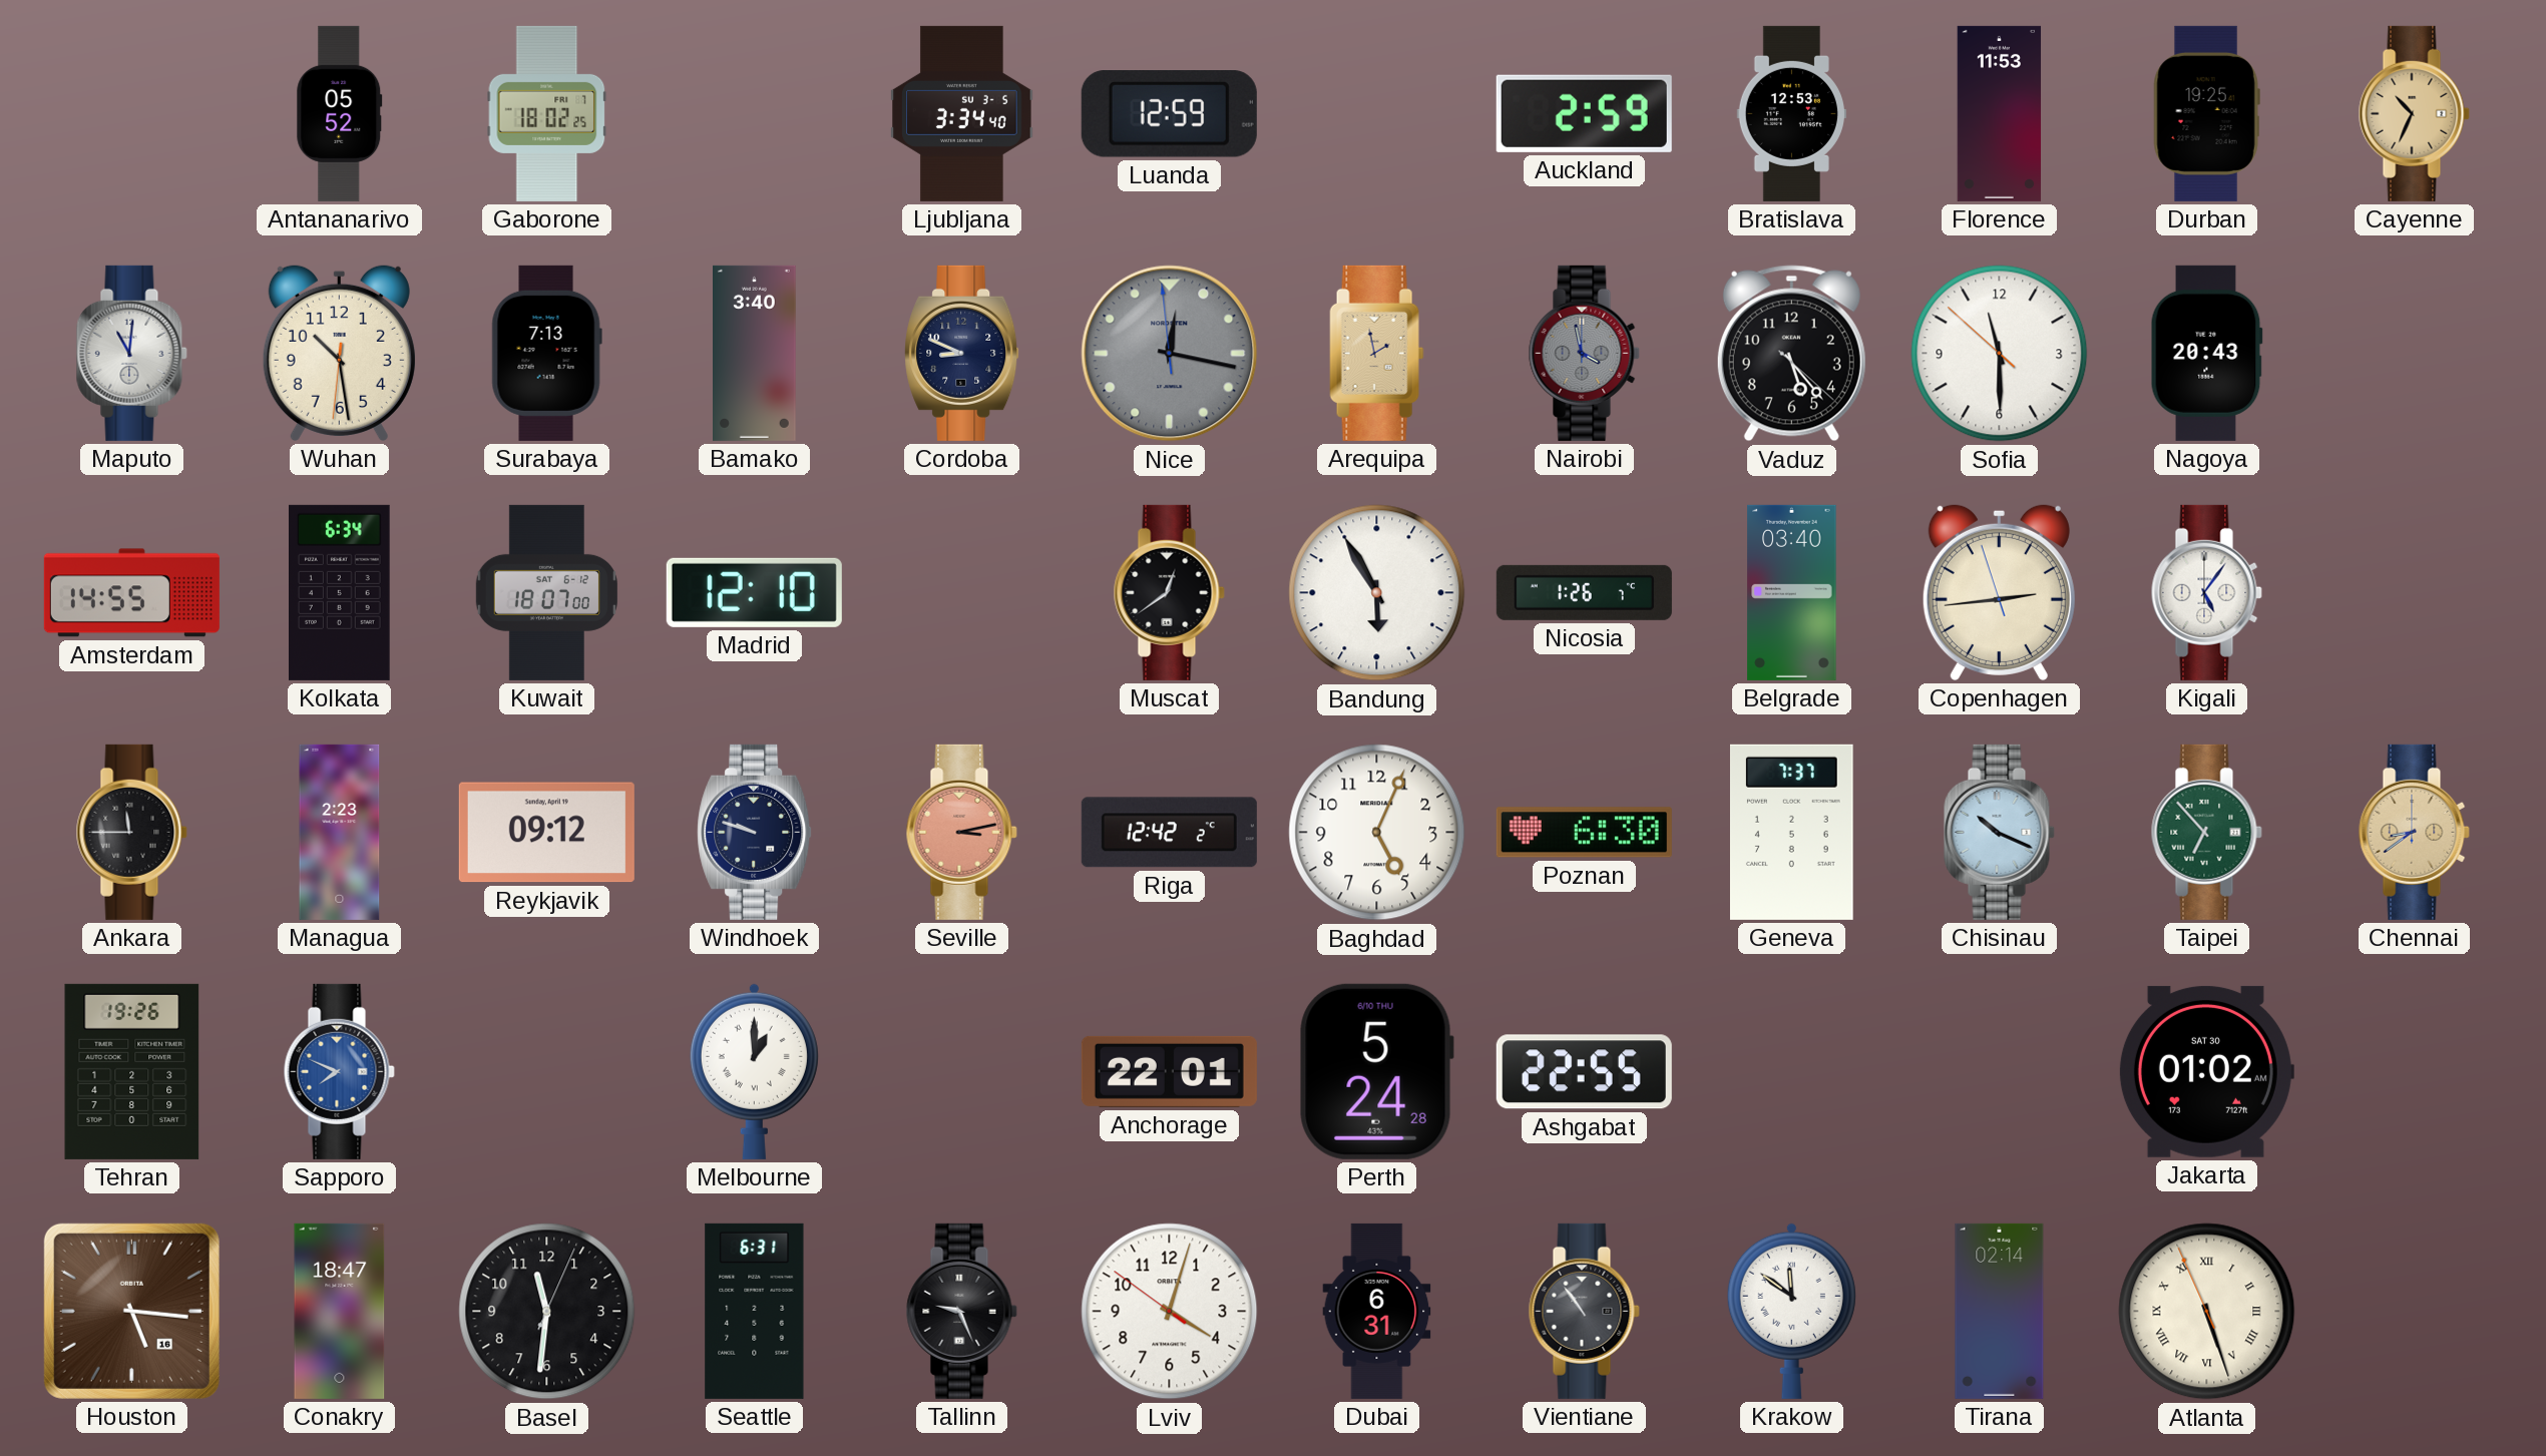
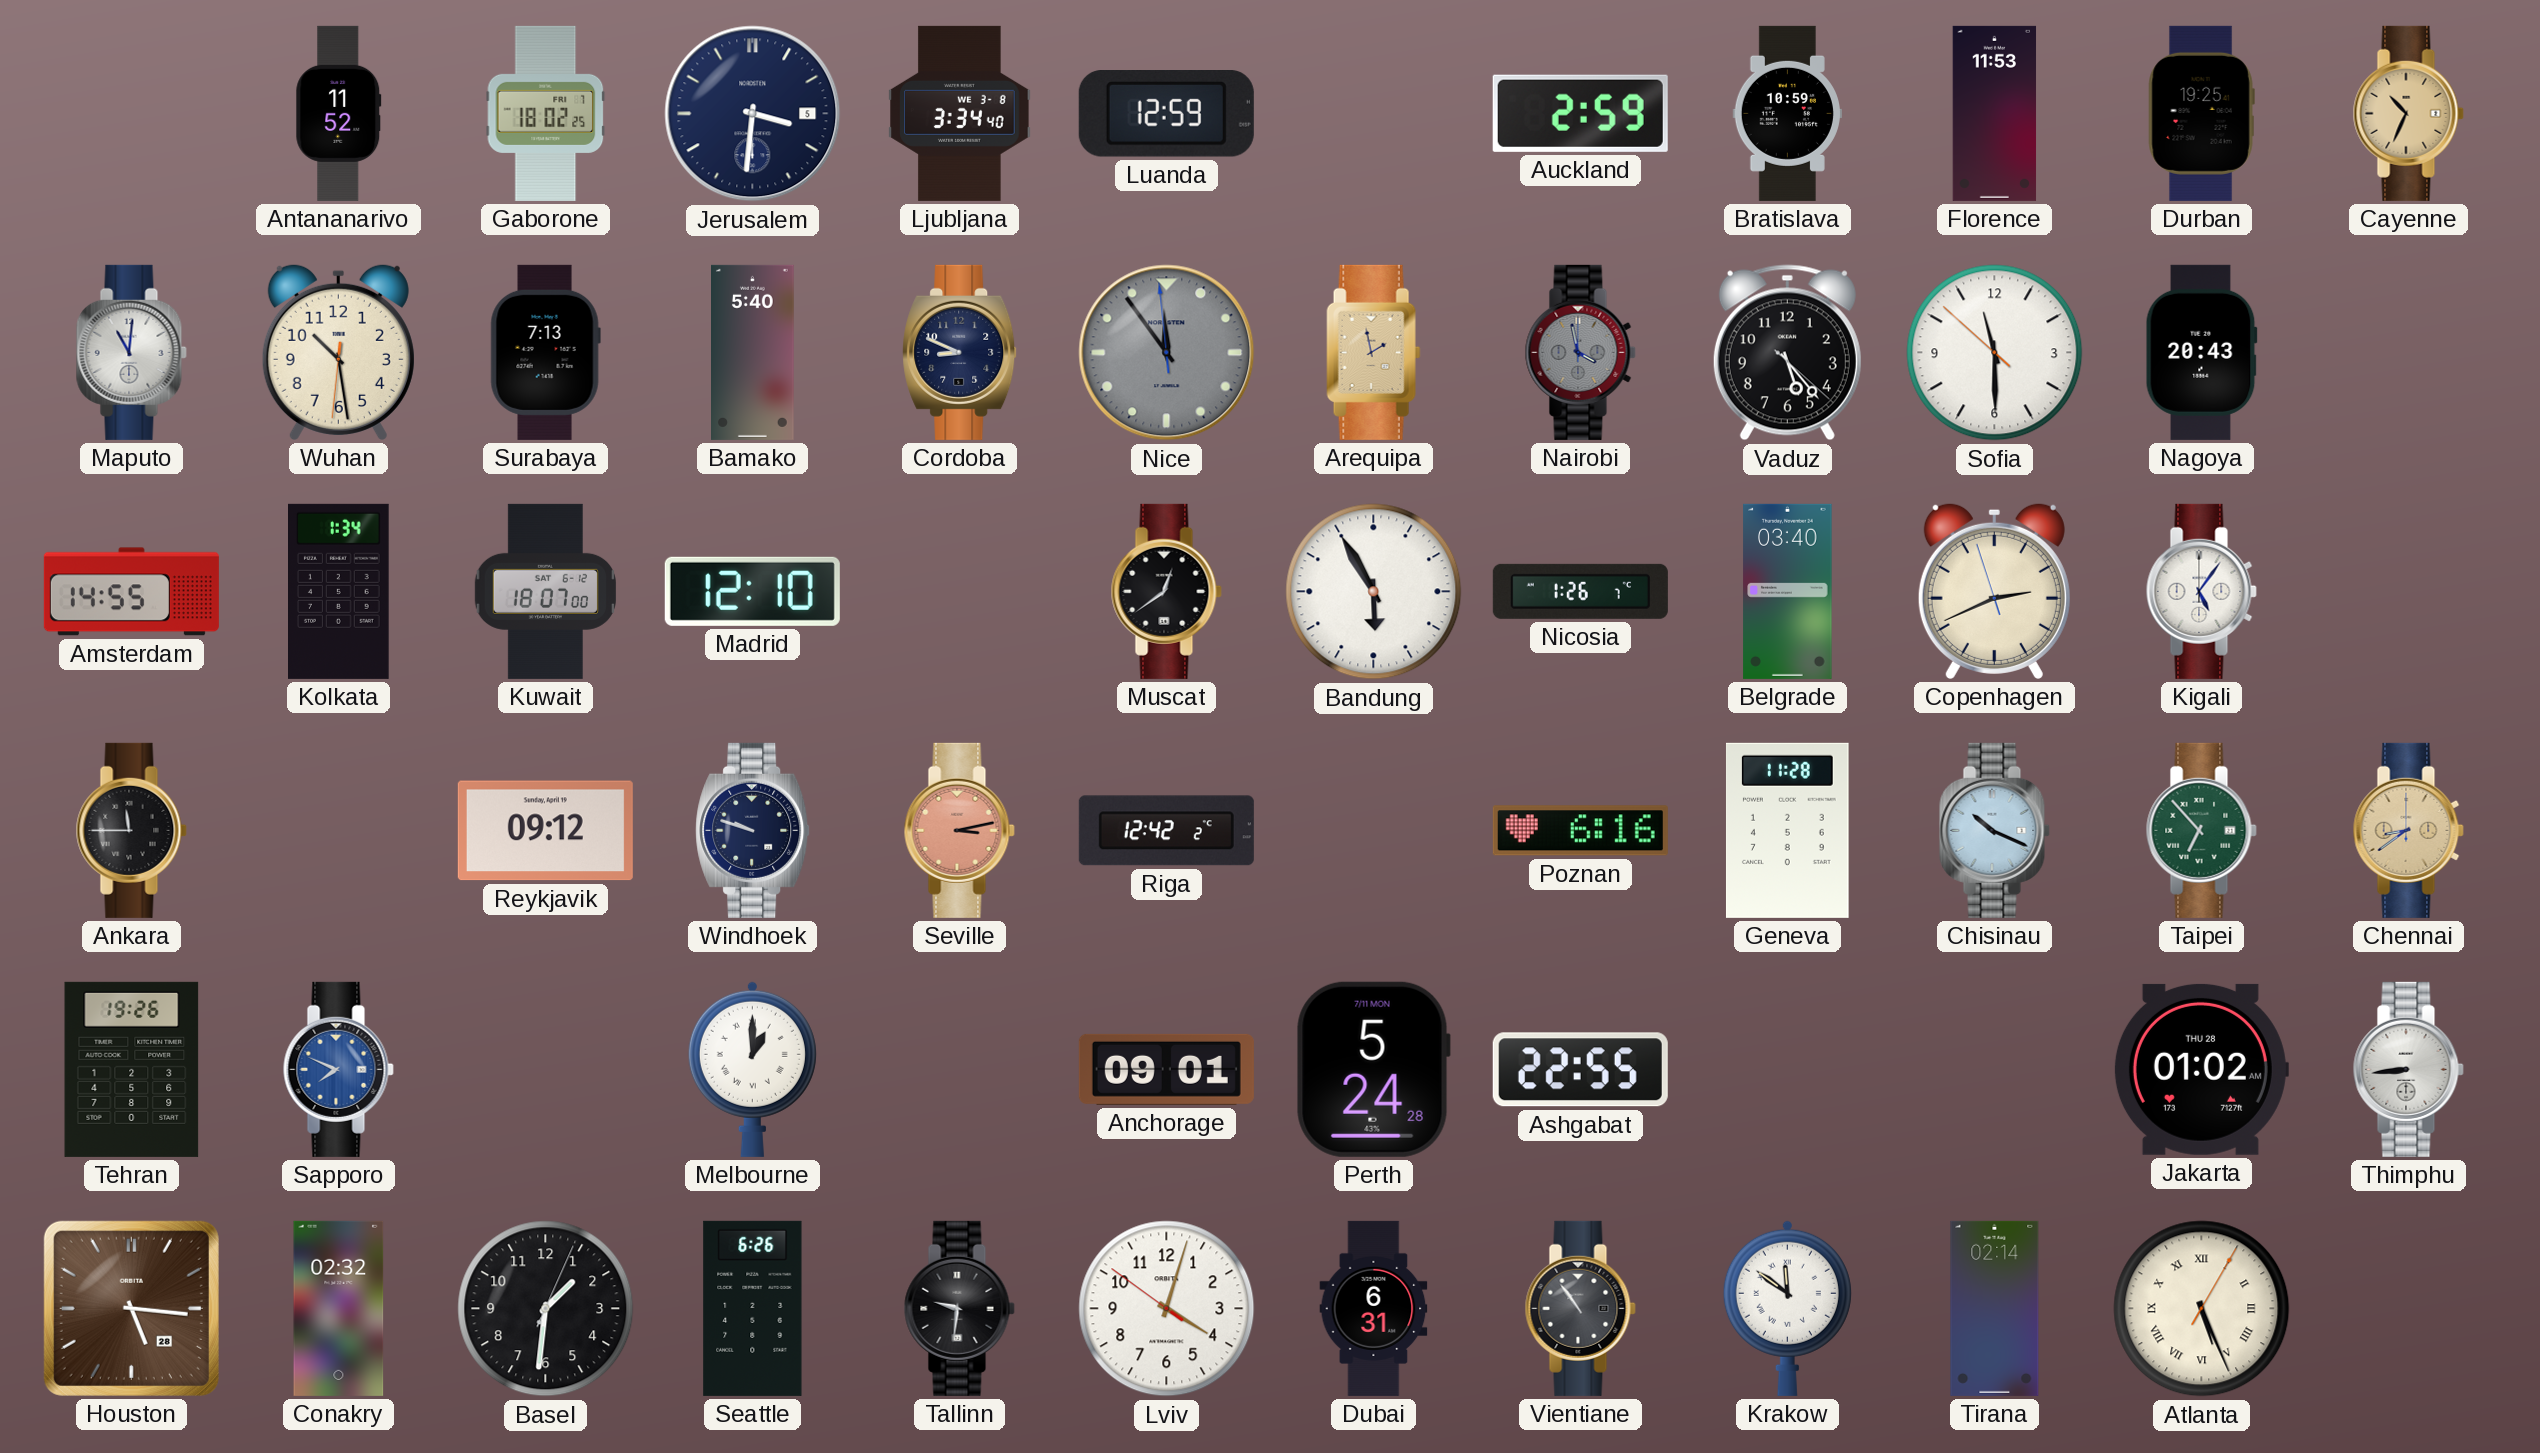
Antananarivo: 05:52 -> 11:52 (339, 113)
Jerusalem: none -> 3:31 (753, 114)
Ljubljana date: SU 3-5 -> WE 3-8 (960, 113)
Bratislava: 12:53 -> 10:59 (1787, 113)
Bamako: 3:40 -> 5:40 (753, 352)
Nice: 12:16 -> 11:53 (1167, 353)
Kolkata: 6:34 -> 1:34 (339, 591)
Copenhagen: 2:43 -> 2:40 (1994, 591)
Managua: 2:23 -> none (340, 832)
Baghdad: 5:04 -> none (1377, 833)
Poznan: 6:30 -> 6:16 (1580, 831)
Geneva: 7:37 -> 11:28 (1788, 830)
Anchorage: 22:01 -> 09:01 (1166, 1069)
Perth date: 6/10 THU -> 7/11 MON (1373, 1069)
Jakarta date: SAT 30 -> THU 28 (2201, 1069)
Thimphu: none -> 8:44 (2408, 1069)
Houston date: 16 -> 28 (131, 1308)
Conakry: 18:47 -> 02:32 (339, 1308)
Basel: 11:31 -> 1:31 (546, 1309)
Seattle: 6:31 -> 6:26 (753, 1308)
Tallinn: 9:26 -> 9:31 (959, 1308)
Atlanta: 5:26:56 -> 5:26:05 (2202, 1309)
